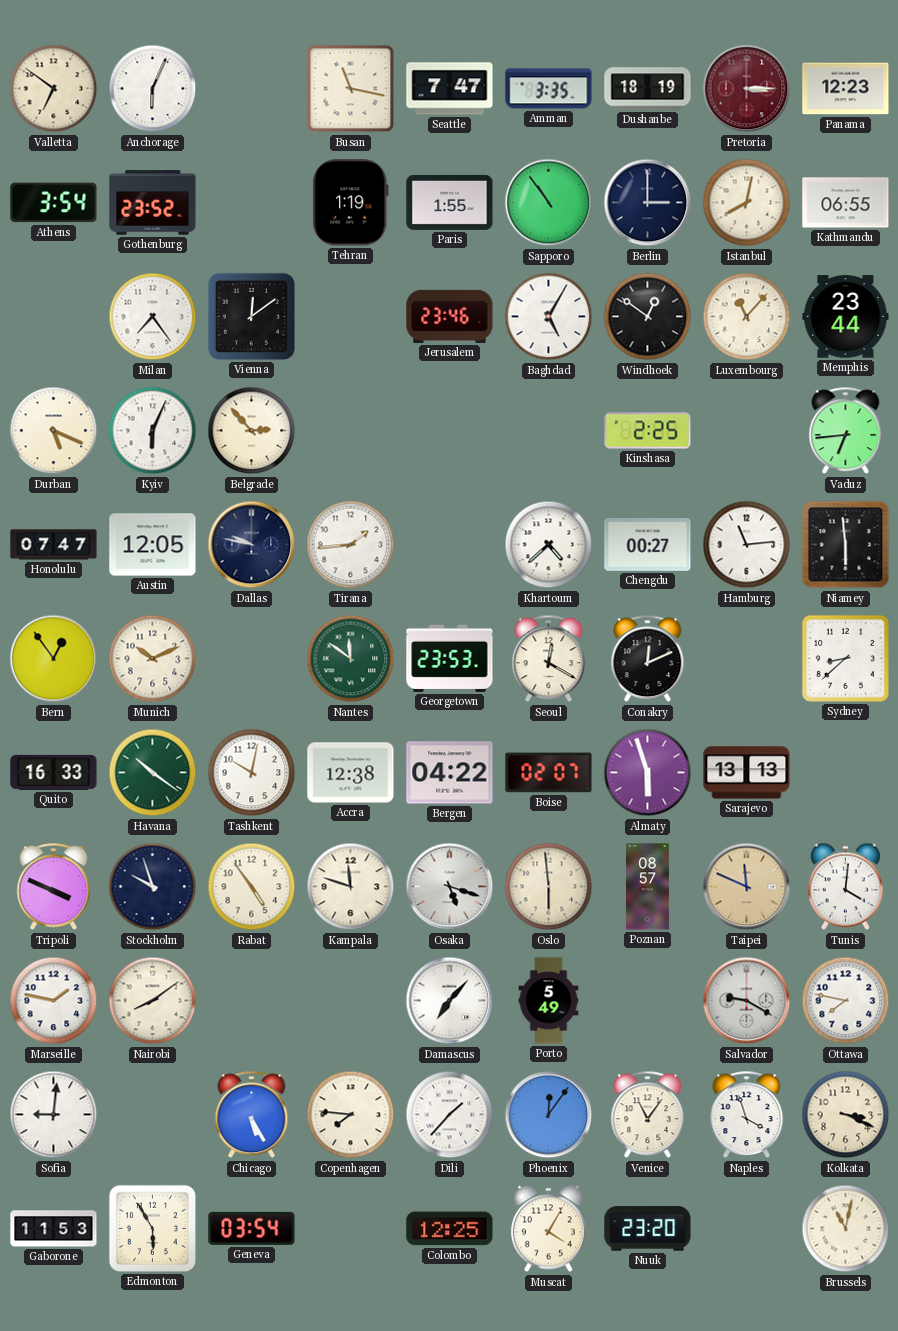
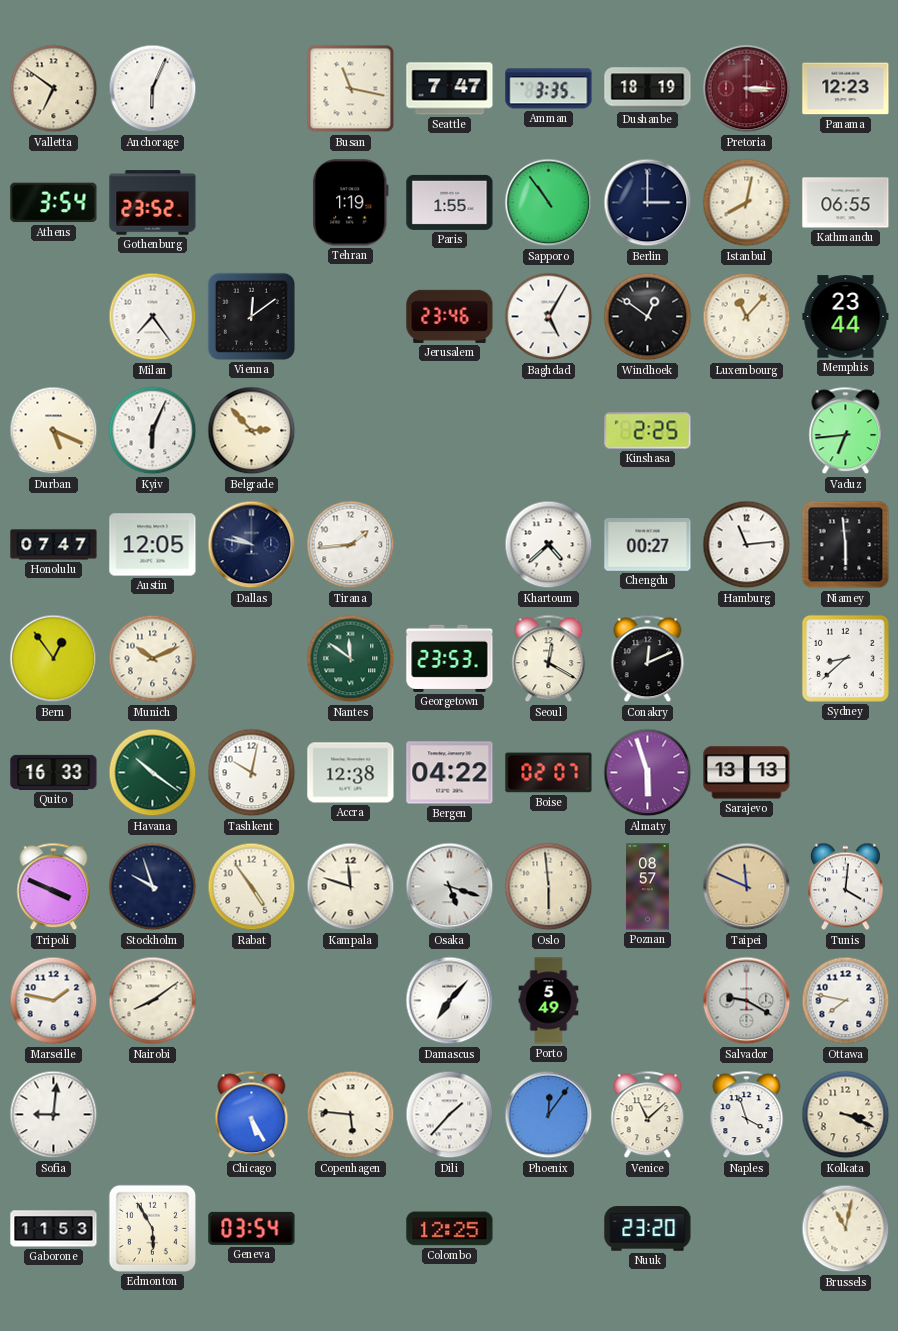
Copenhagen: 7:46 -> 5:46 (351, 1115)
Venice: 11:06 -> 11:08 (648, 1115)
Muscat: 4:05 -> none (548, 1229)
